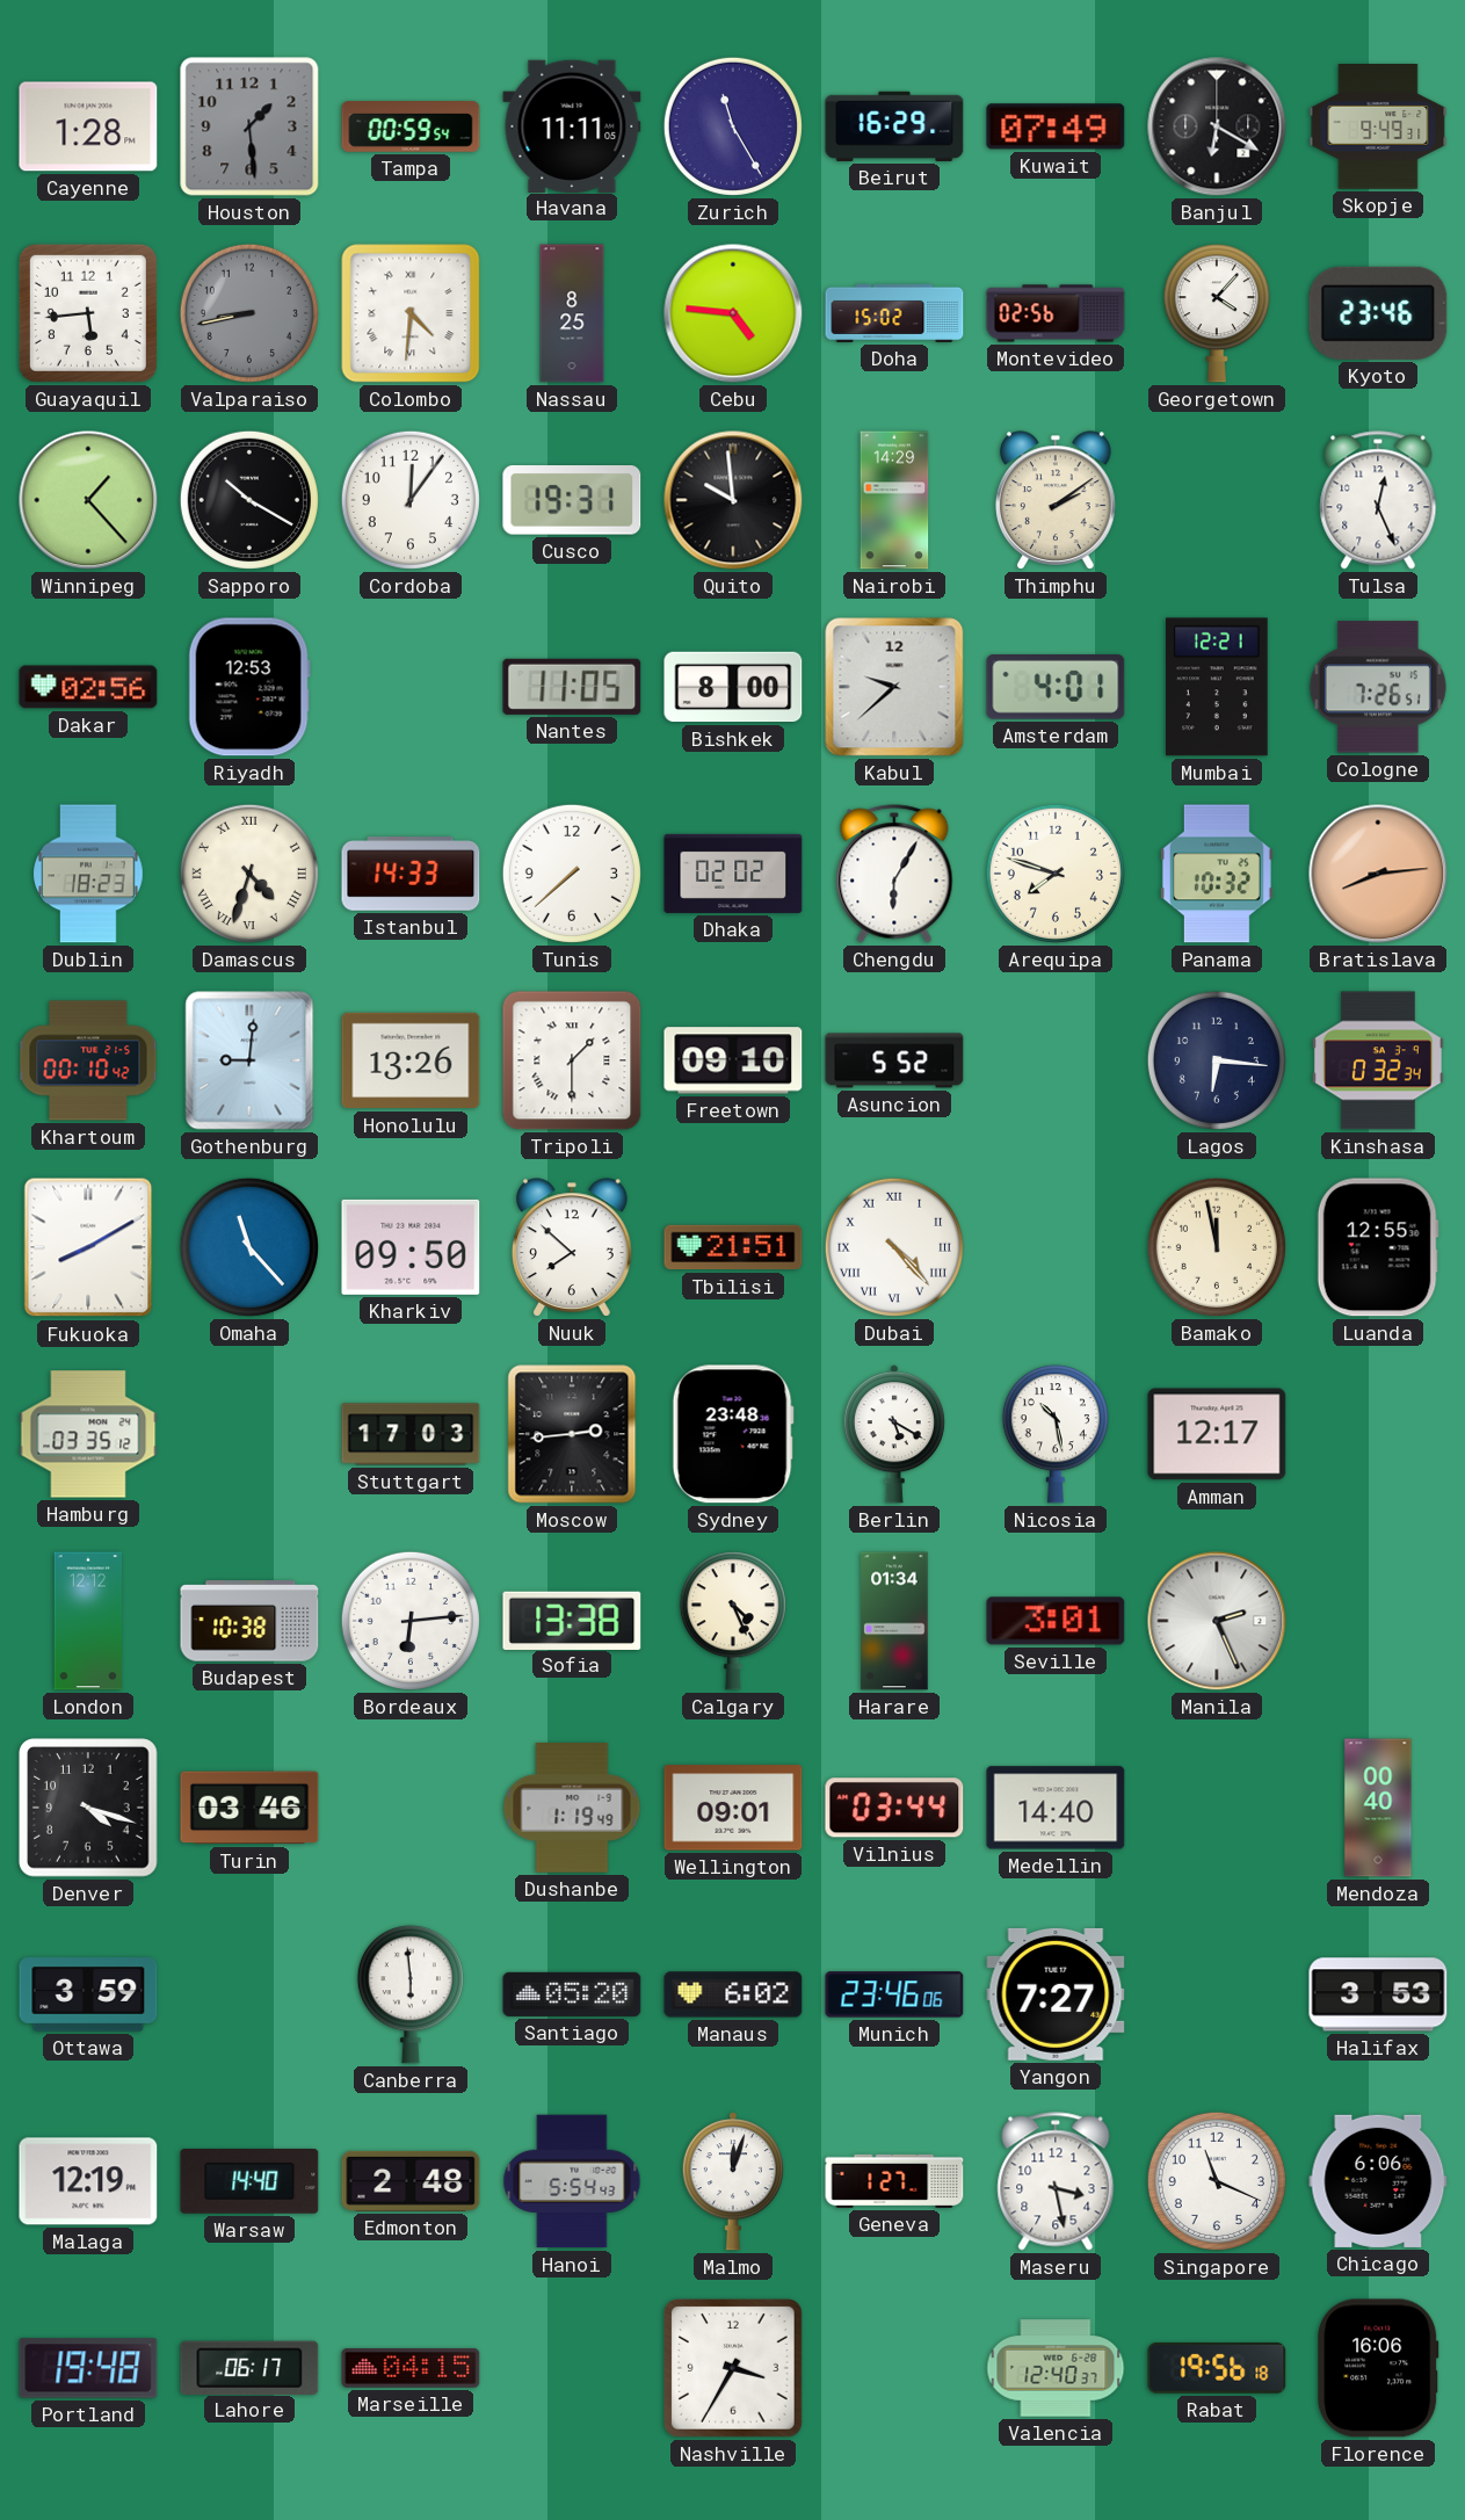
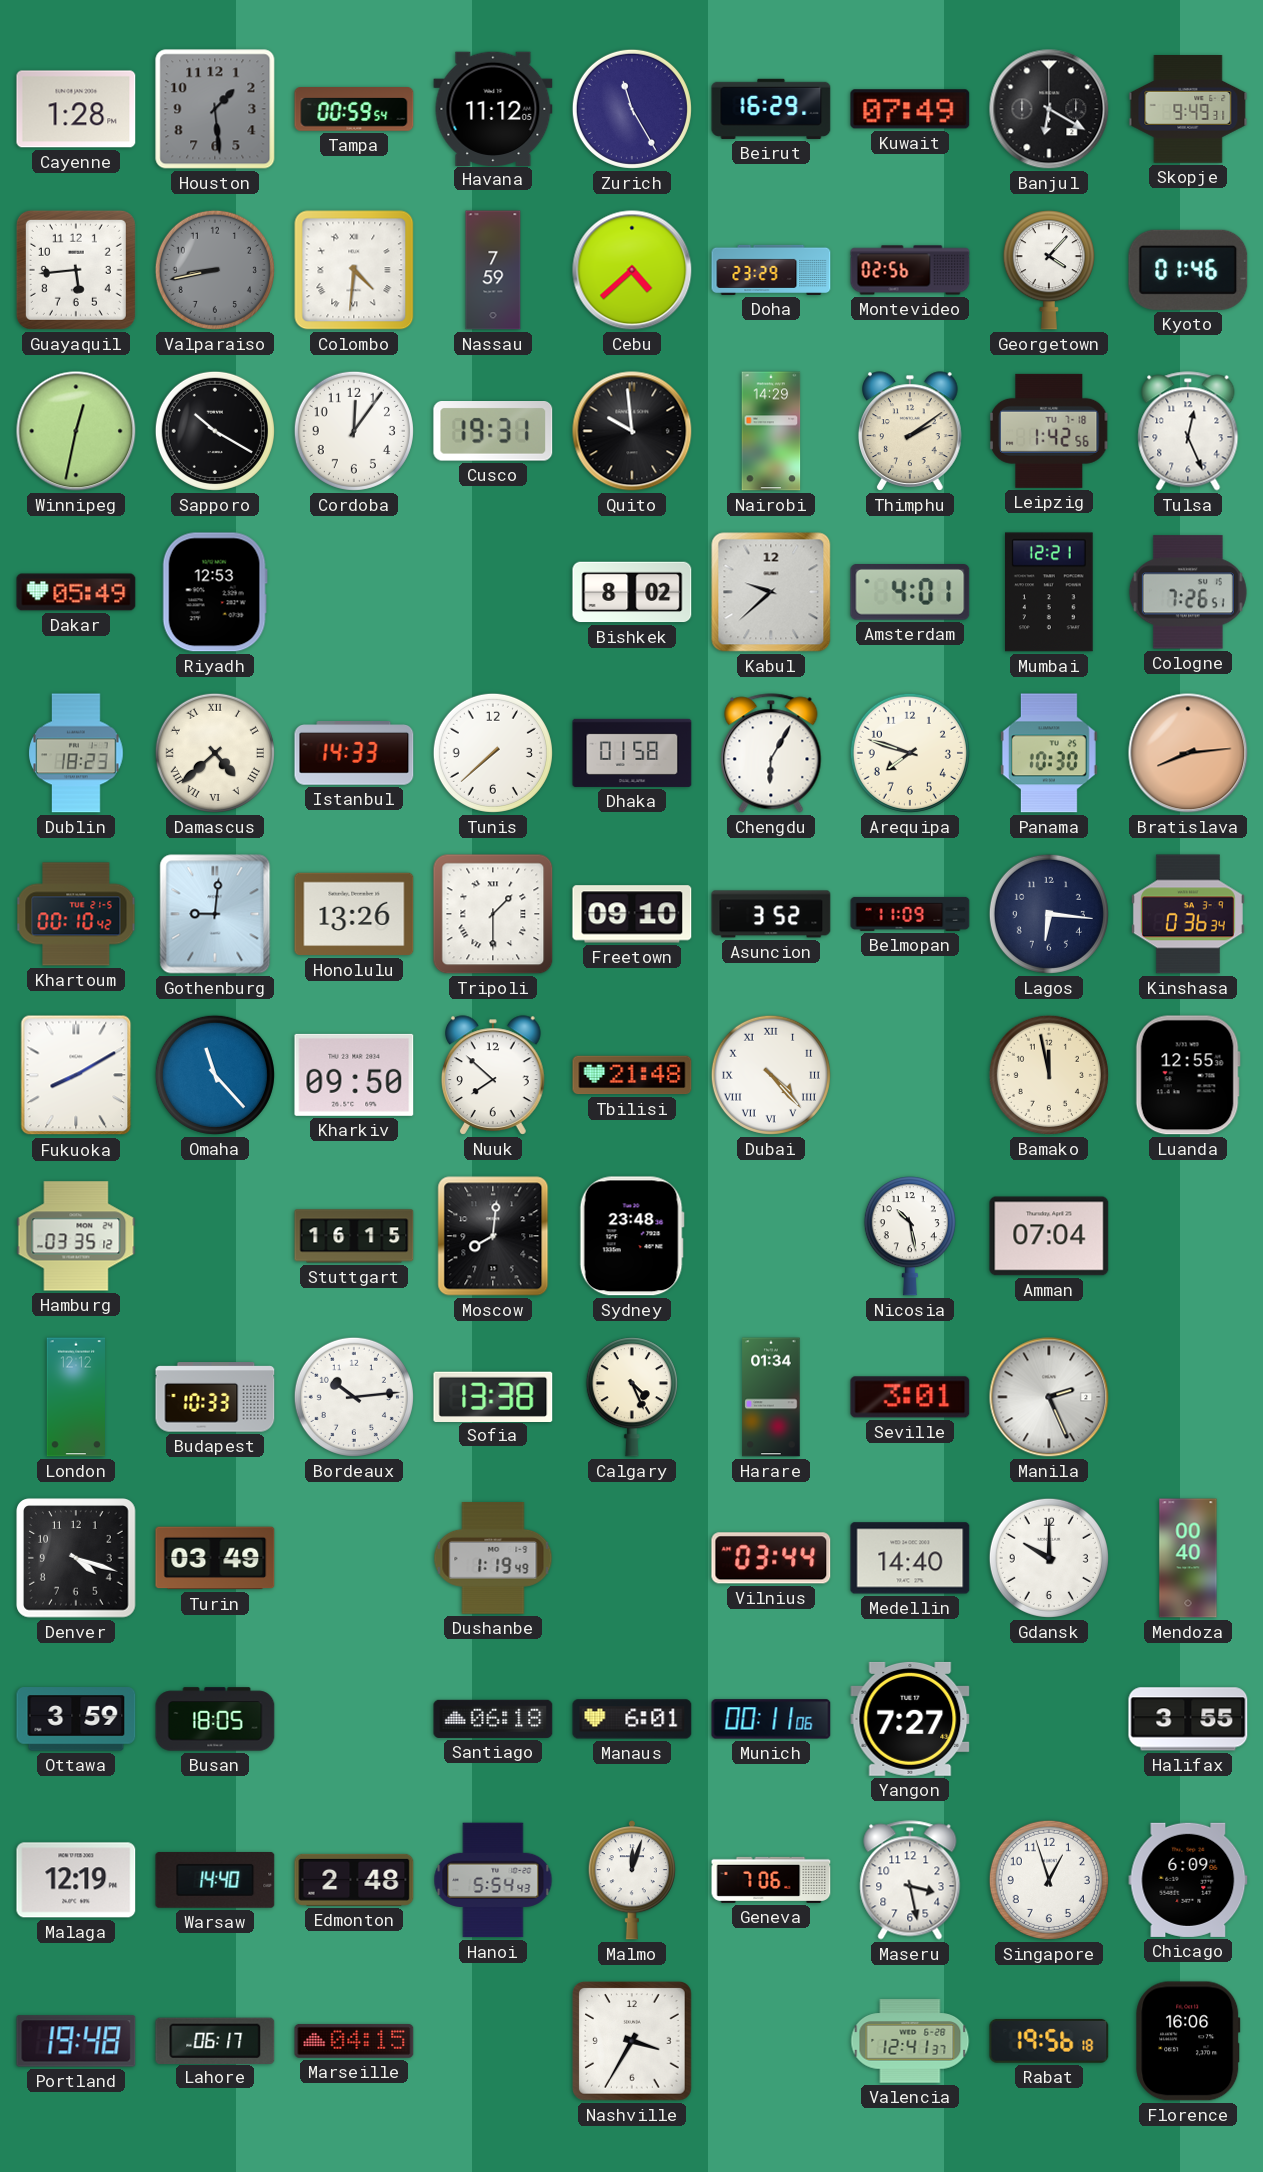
Havana: 11:11 -> 11:12 (493, 108)
Nassau: 8:25 -> 7:59 (493, 270)
Cebu: 4:46 -> 4:38 (632, 270)
Doha: 15:02 -> 23:29 (771, 270)
Kyoto: 23:46 -> 01:46 (1188, 270)
Winnipeg: 1:23 -> 12:32 (76, 431)
Leipzig: none -> 1:42 (1049, 431)
Dakar: 02:56 -> 05:49 (76, 592)
Nantes: 11:05 -> none (572, 687)
Bishkek: 8:00 -> 8:02 (632, 592)
Damascus: 4:33 -> 4:38 (215, 753)
Dhaka: 02:02 -> 01:58 (632, 753)
Panama: 10:32 -> 10:30 (1049, 753)
Asuncion: 5:52 -> 3:52 (771, 914)
Belmopan: none -> 11:09 (910, 914)
Kinshasa: 0:32 -> 0:36 (1188, 914)
Tbilisi: 21:51 -> 21:48 (632, 1075)
Stuttgart: 17:03 -> 16:15 (354, 1236)
Moscow: 2:44 -> 8:01 (493, 1236)
Berlin: 5:20 -> none (894, 1434)
Amman: 12:17 -> 07:04 (1049, 1236)
Budapest: 10:38 -> 10:33 (215, 1397)
Bordeaux: 6:14 -> 10:14 (354, 1397)
Turin: 03:46 -> 03:49 (215, 1558)
Wellington: 09:01 -> none (733, 1808)
Gdansk: none -> 10:00 (1049, 1558)
Busan: none -> 18:05 (215, 1719)
Canberra: 5:59 -> none (411, 1994)
Santiago: 05:20 -> 06:18 (493, 1719)
Manaus: 6:02 -> 6:01 (632, 1719)
Munich: 23:46 -> 00:11 (771, 1719)
Halifax: 3:53 -> 3:55 (1188, 1719)
Geneva: 1:27 -> 7:06 (771, 1880)
Singapore: 11:19 -> 12:57 (1049, 1880)
Chicago: 6:06 -> 6:09 (1188, 1880)
Valencia: 12:40 -> 12:41 (910, 2041)
